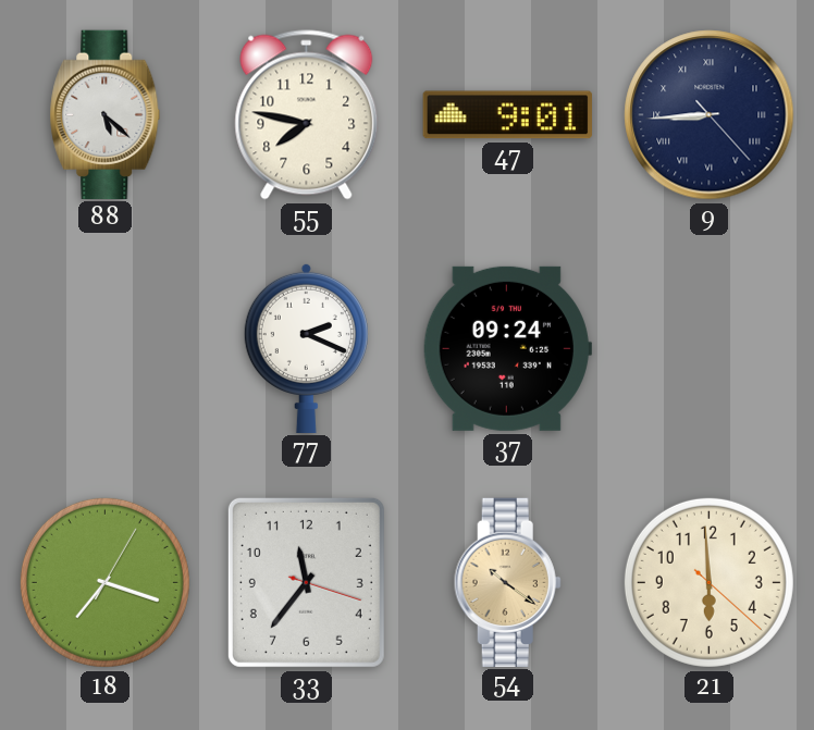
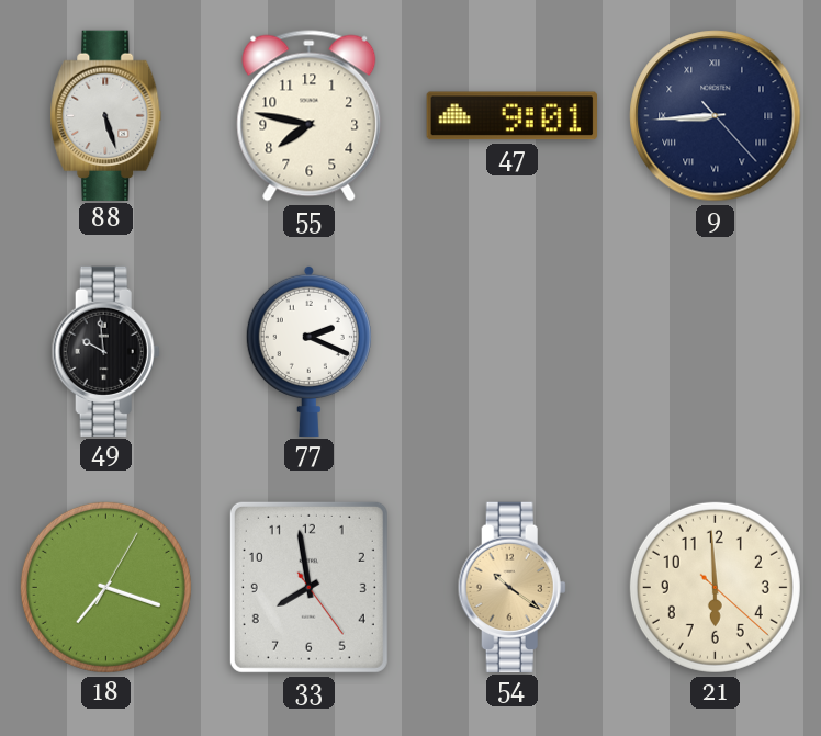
88: 5:22 -> 5:27 (106, 115)
49: none -> 9:59 (105, 351)
37: 09:24 -> none (507, 348)
33: 11:36 -> 7:58 (308, 587)
